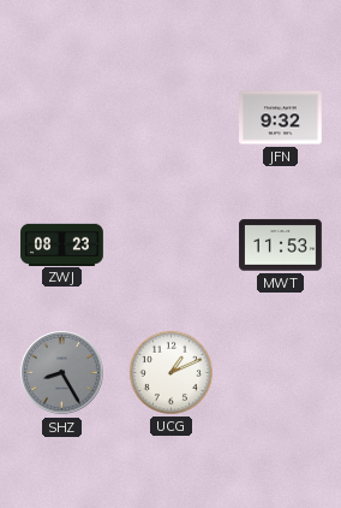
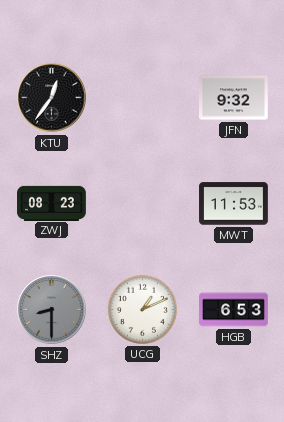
KTU: none -> 12:36 (52, 98)
SHZ: 8:25 -> 8:30 (52, 310)
HGB: none -> 6:53 (234, 310)
